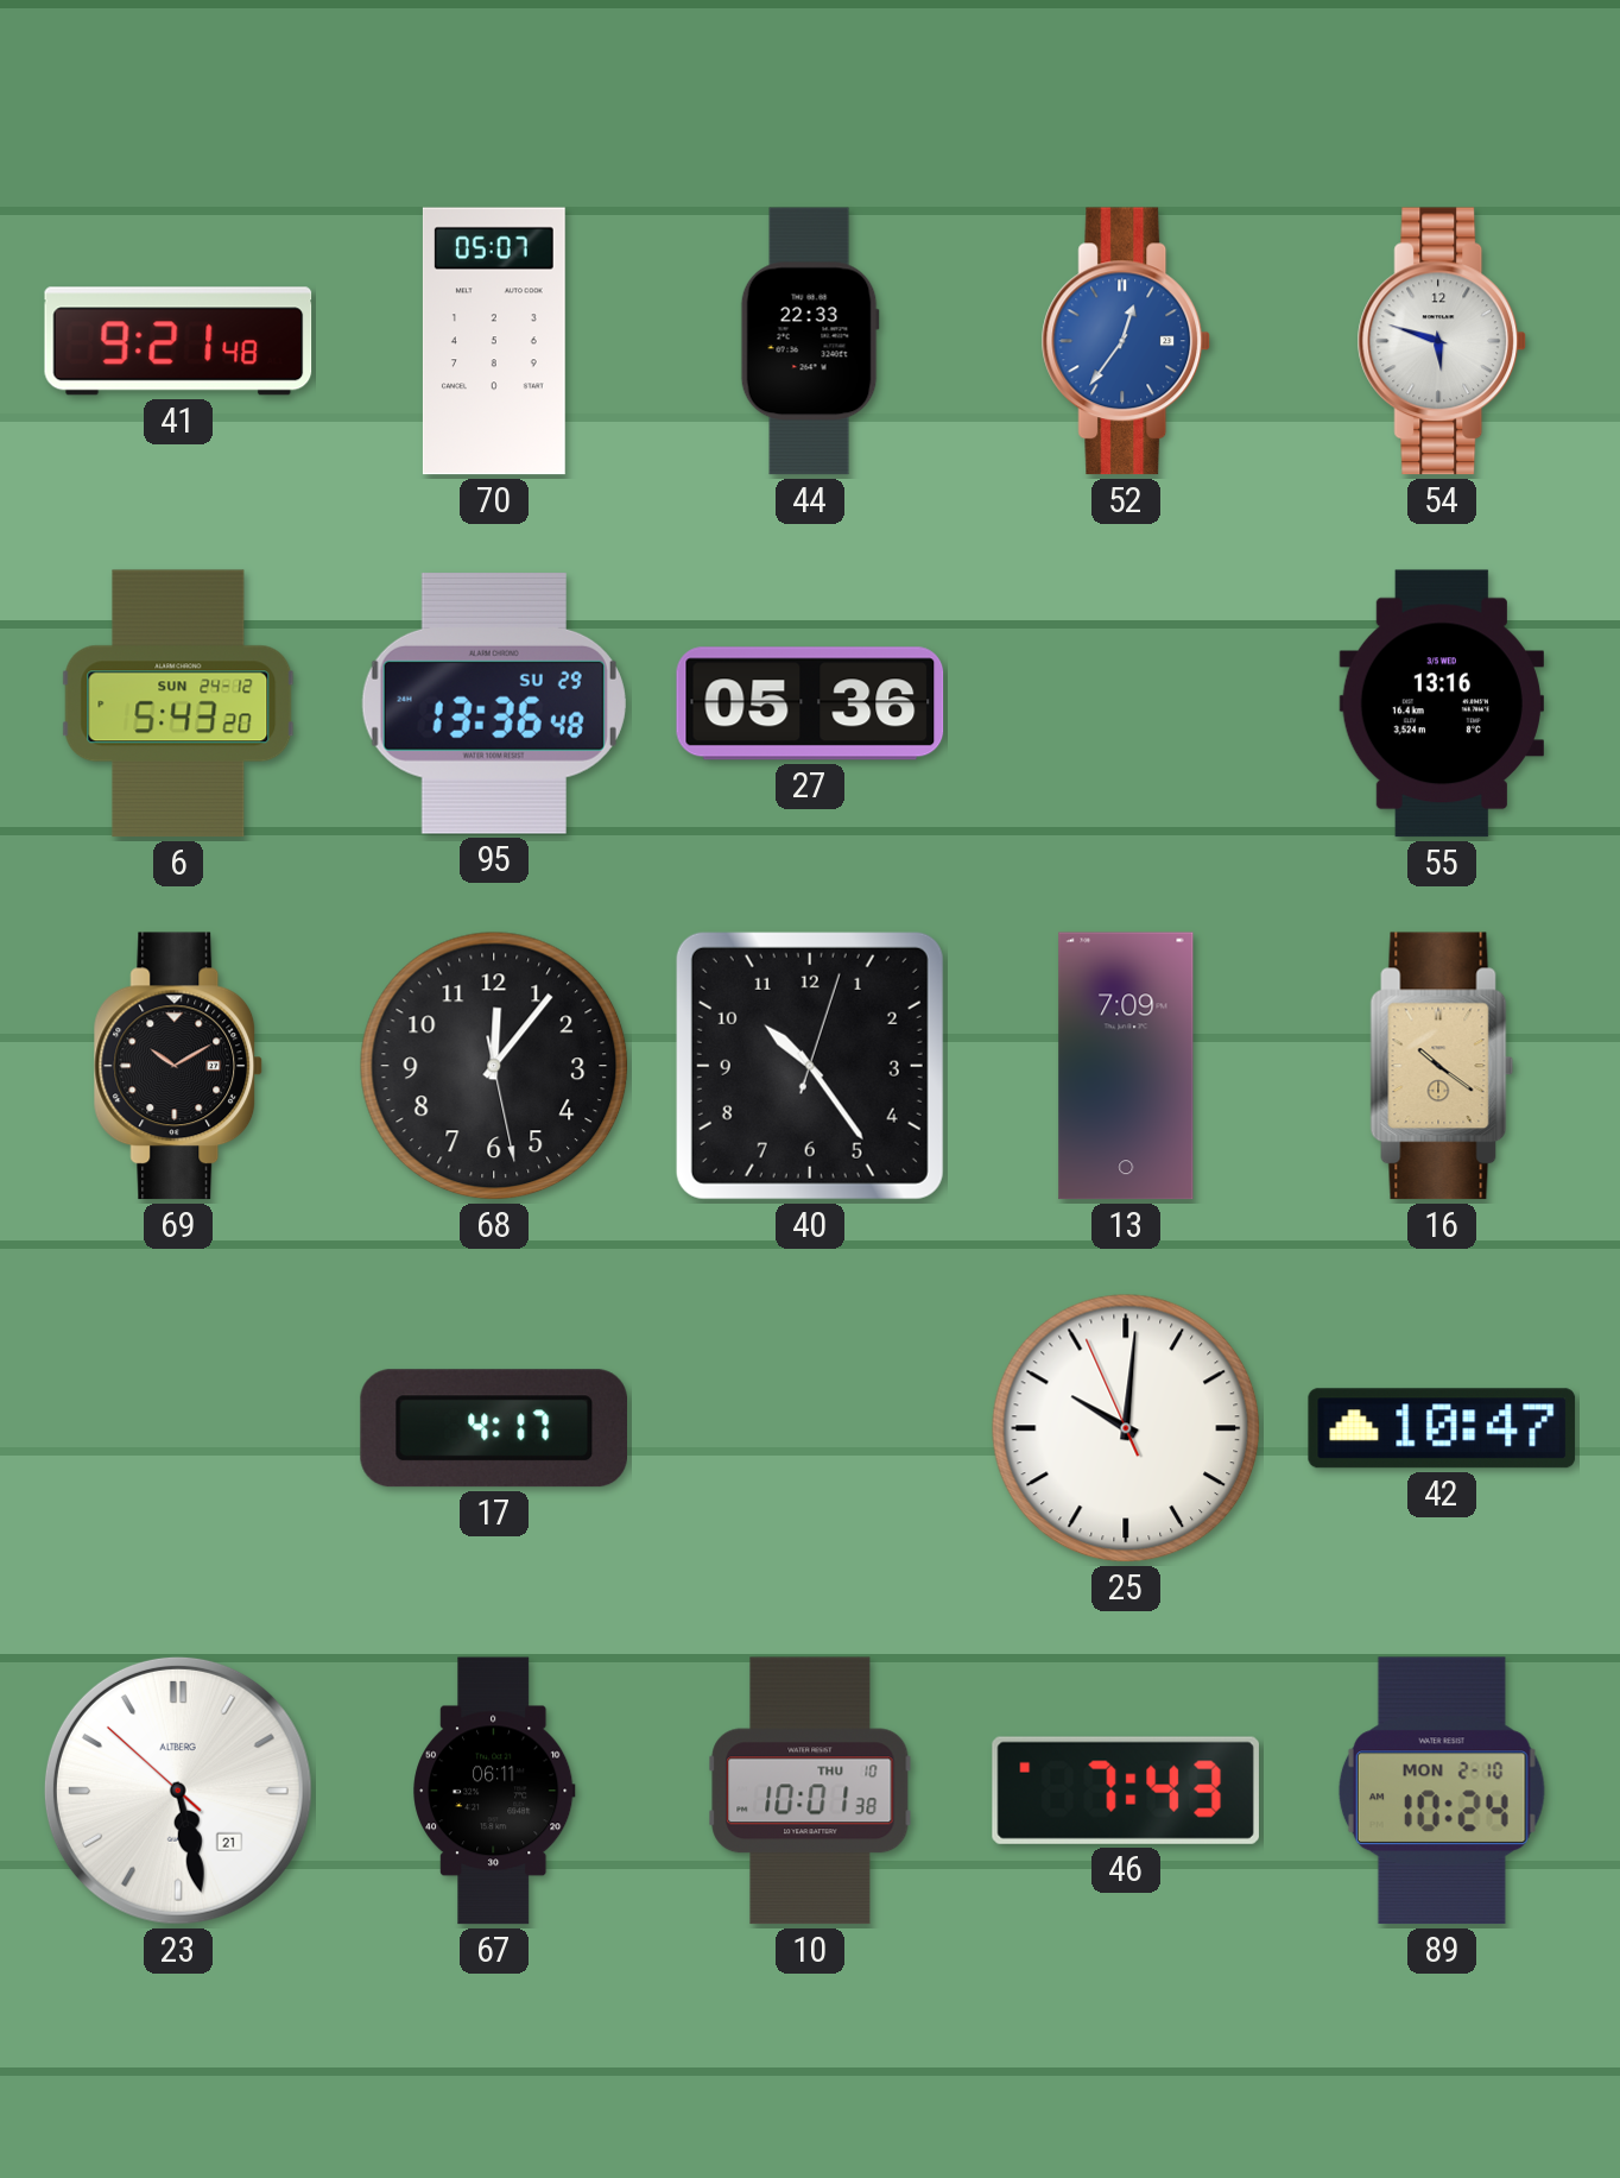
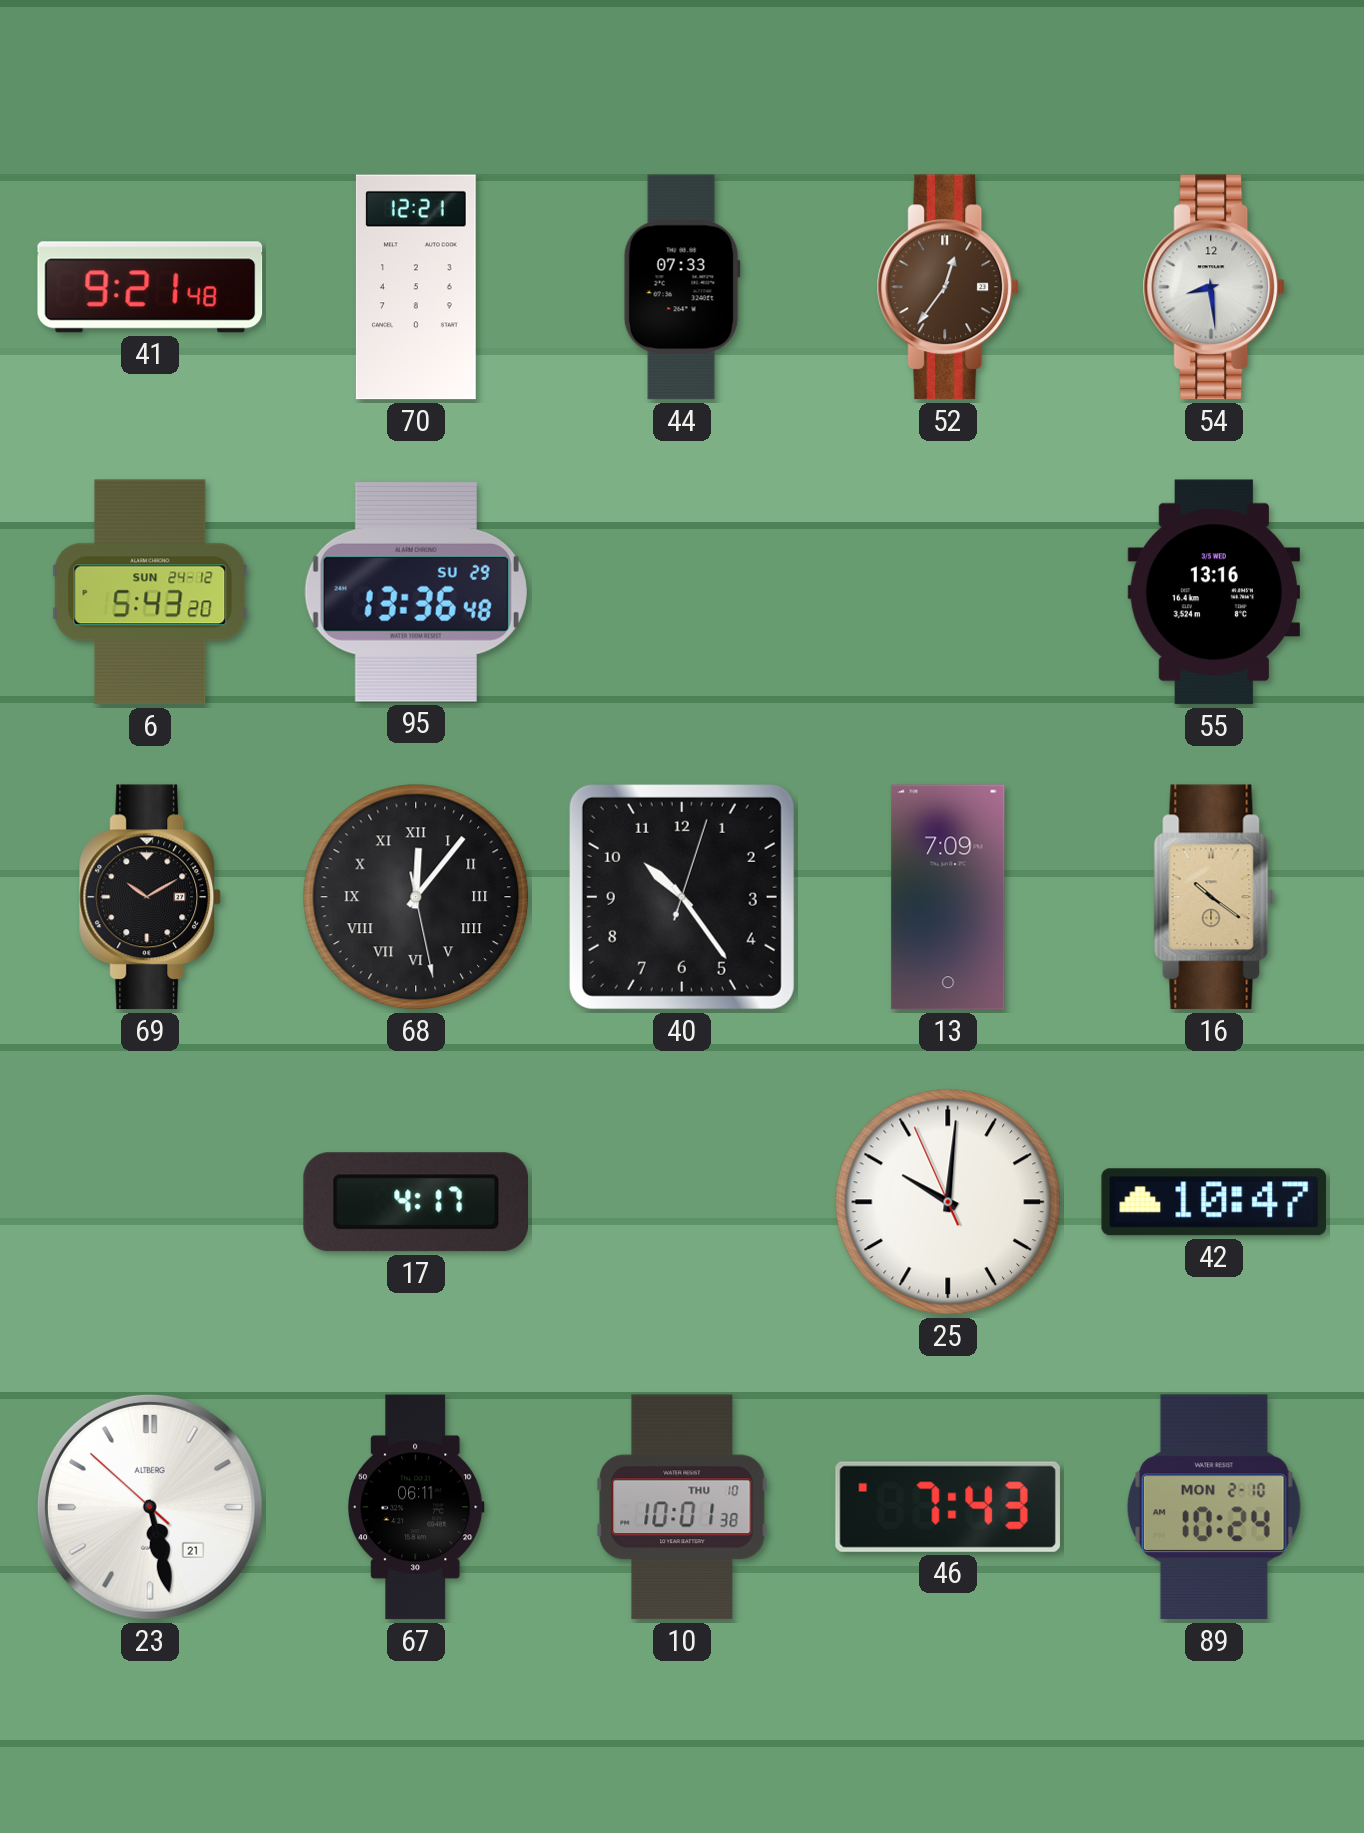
70: 05:07 -> 12:21 (416, 287)
44: 22:33 -> 07:33 (682, 287)
52 dial: blue -> brown (948, 287)
54: 5:48 -> 8:29 (1214, 287)
27: 05:36 -> none (810, 703)
68 numerals: Arabic -> Roman (416, 897)
